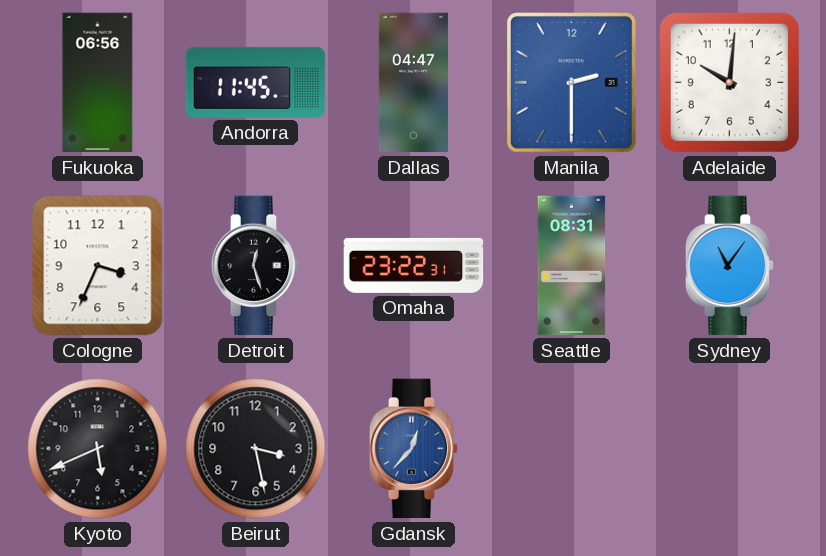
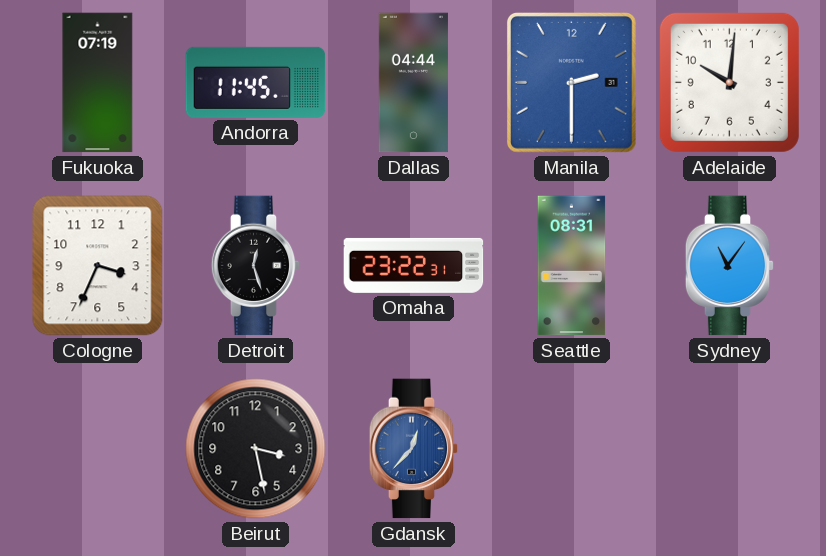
Fukuoka: 06:56 -> 07:19 (98, 83)
Dallas: 04:47 -> 04:44 (413, 83)
Kyoto: 5:41 -> none (98, 449)
